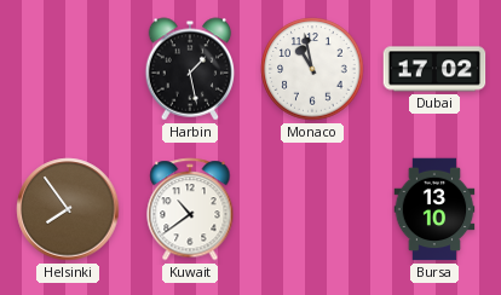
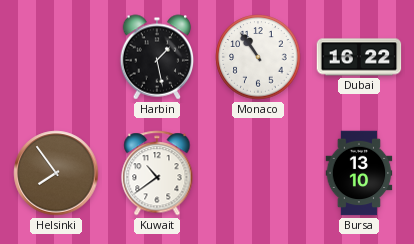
Monaco: 10:58 -> 10:54 (258, 57)
Dubai: 17:02 -> 16:22 (359, 57)
